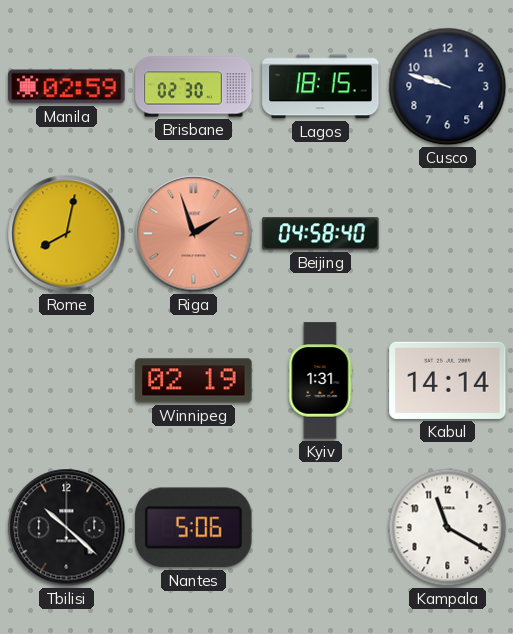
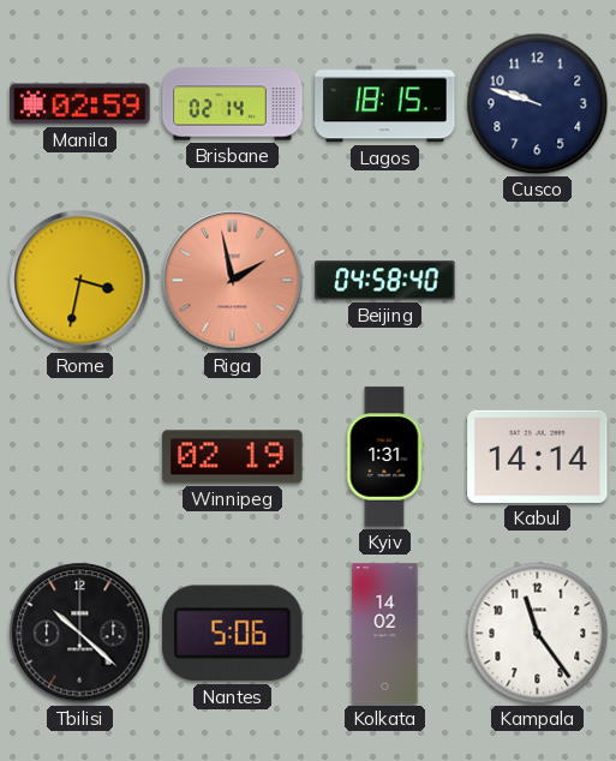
Brisbane: 02:30 -> 02:14 (233, 104)
Rome: 8:02 -> 3:32 (80, 281)
Riga: 1:57 -> 1:58 (233, 281)
Kolkata: none -> 14:02 (385, 634)
Kampala: 11:20 -> 11:24 (538, 634)
